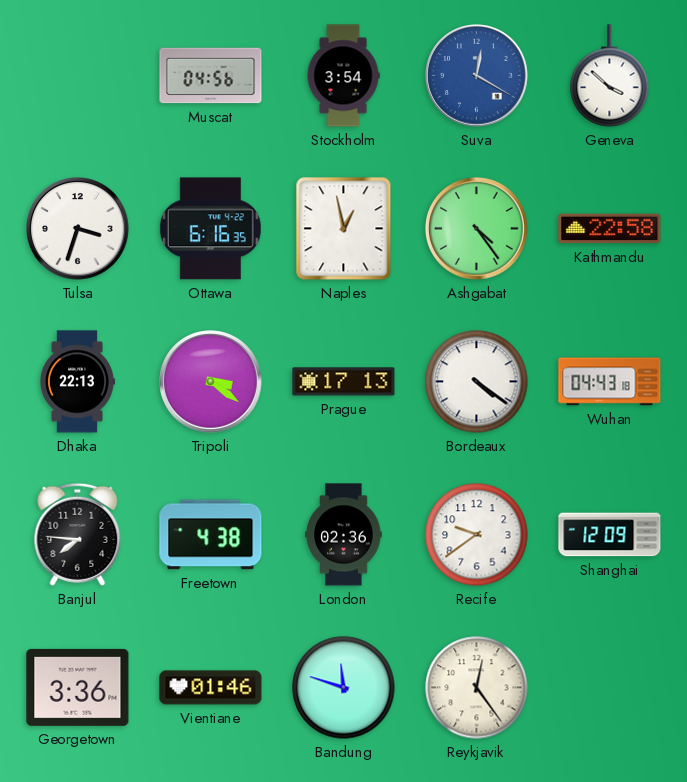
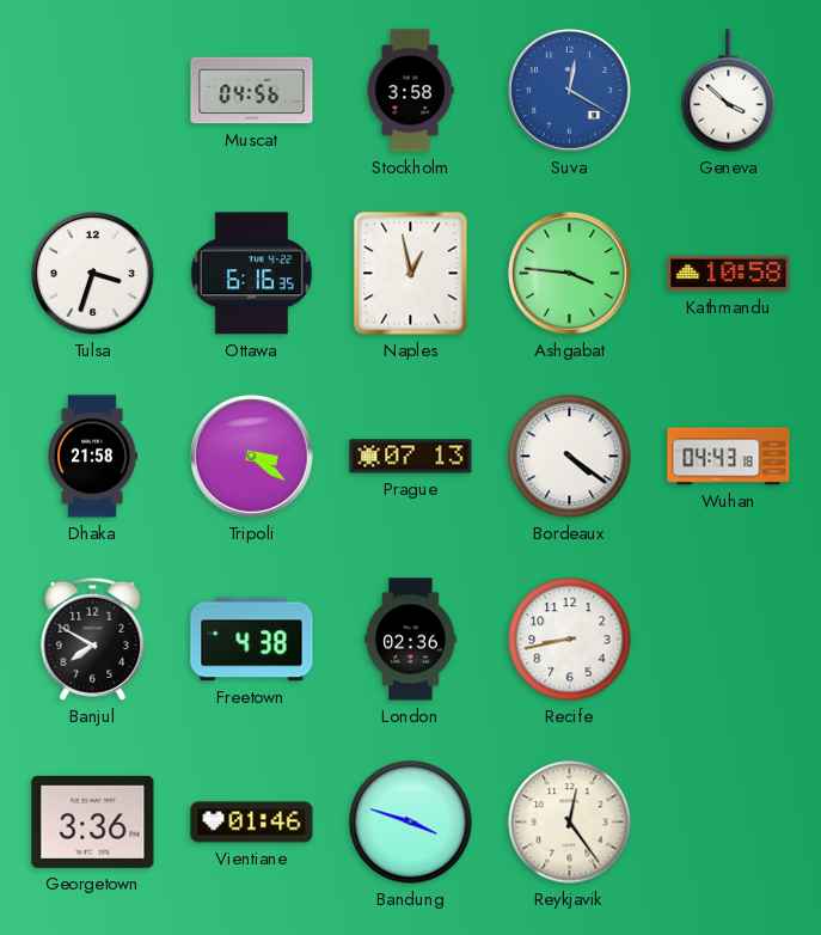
Stockholm: 3:54 -> 3:58 (410, 91)
Ashgabat: 4:24 -> 3:46 (570, 274)
Kathmandu: 22:58 -> 10:58 (729, 274)
Dhaka: 22:13 -> 21:58 (92, 457)
Prague: 17:13 -> 07:13 (411, 457)
Banjul: 7:46 -> 7:50 (93, 638)
Recife: 9:39 -> 8:43 (570, 640)
Shanghai: 12:09 -> none (610, 535)
Bandung: 11:48 -> 3:48 (411, 823)
